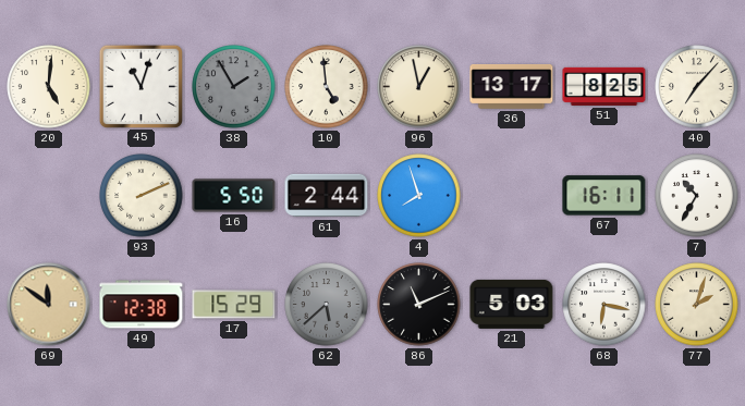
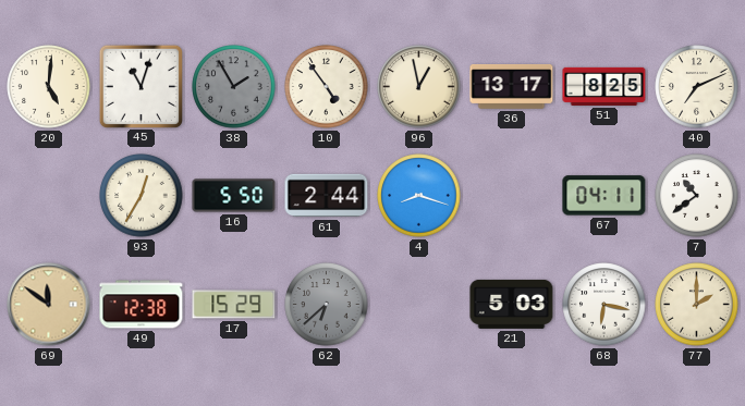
10: 4:59 -> 4:54 (327, 87)
40: 7:07 -> 7:11 (697, 87)
93: 2:11 -> 12:35 (142, 196)
4: 7:57 -> 8:18 (419, 196)
67: 16:11 -> 04:11 (604, 196)
7: 10:35 -> 10:39 (697, 196)
62: 5:38 -> 6:38 (327, 305)
86: 11:11 -> none (419, 305)
77: 2:03 -> 2:00 (697, 305)
